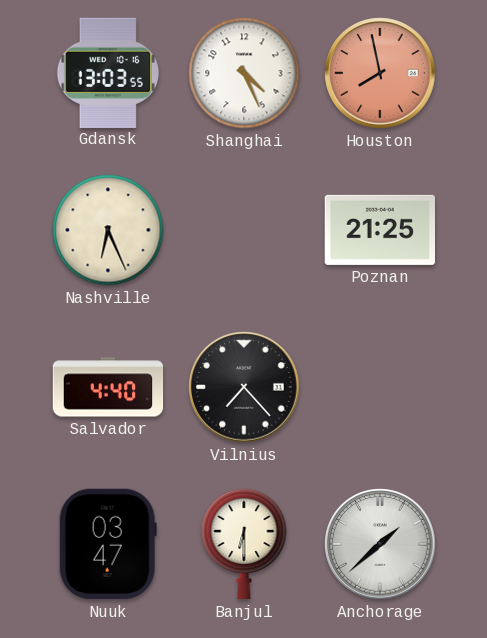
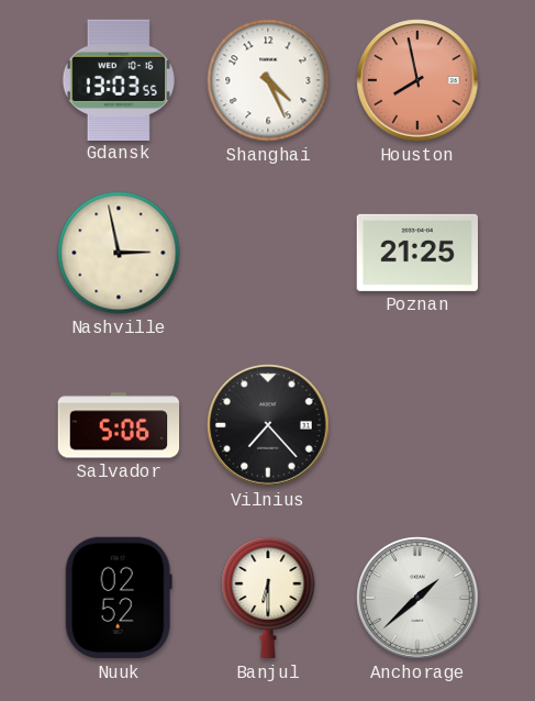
Nashville: 6:26 -> 2:58 (119, 253)
Salvador: 4:40 -> 5:06 (119, 425)
Nuuk: 03:47 -> 02:52 (119, 598)
